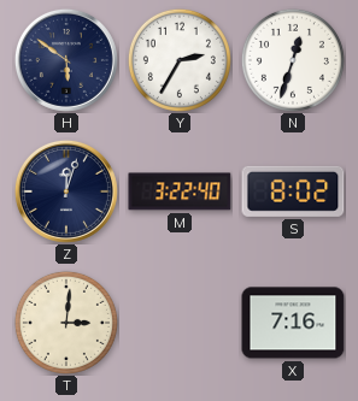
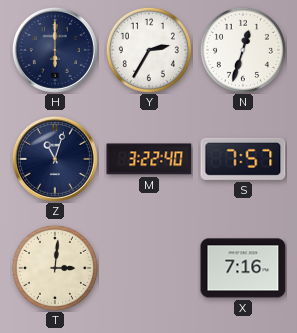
H: 5:51 -> 6:00 (55, 50)
Z: 12:03 -> 11:03 (55, 159)
S: 8:02 -> 7:57 (243, 159)
